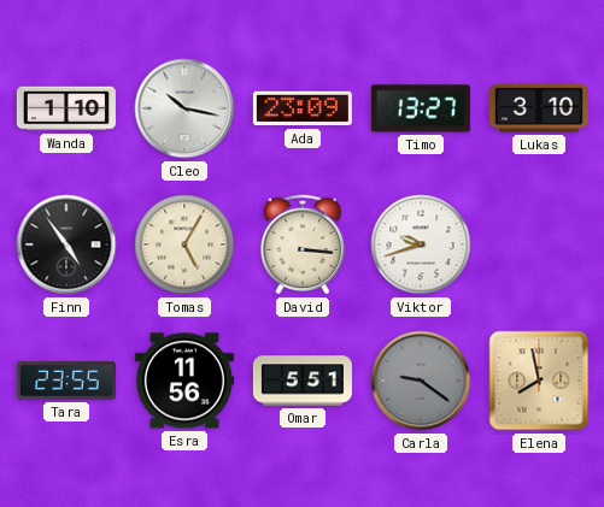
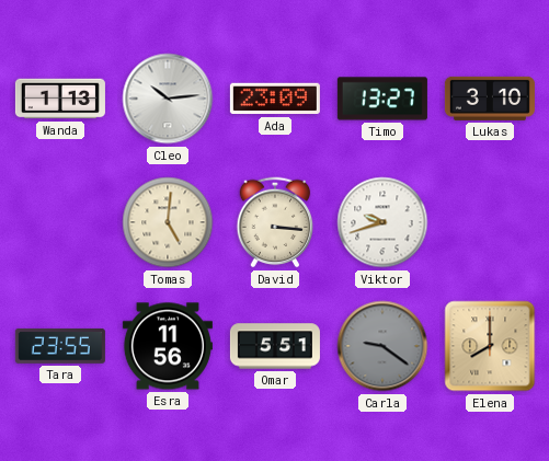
Wanda: 1:10 -> 1:13 (60, 99)
Cleo: 10:17 -> 10:14 (168, 99)
Finn: 4:54 -> none (66, 244)
Tomas: 5:05 -> 5:01 (168, 222)
Elena: 7:58 -> 8:00 (490, 346)
